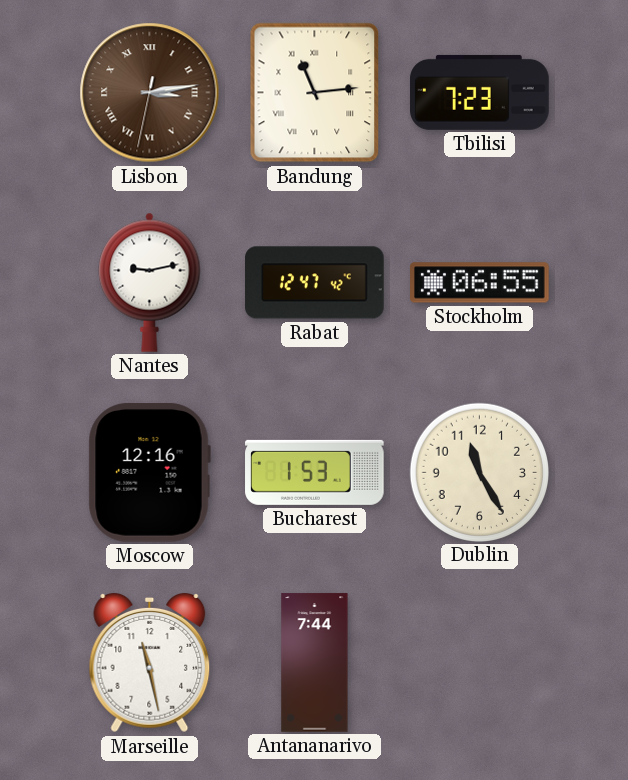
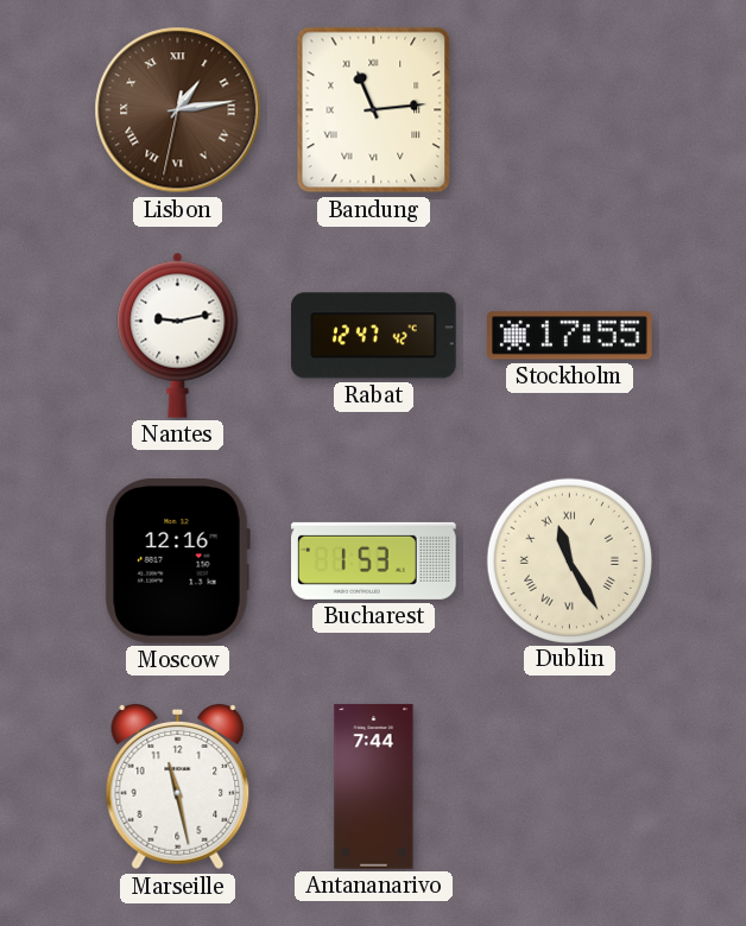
Lisbon: 3:13 -> 1:13 (178, 110)
Tbilisi: 7:23 -> none (480, 92)
Stockholm: 06:55 -> 17:55 (570, 336)
Dublin numerals: Arabic -> Roman (569, 560)
